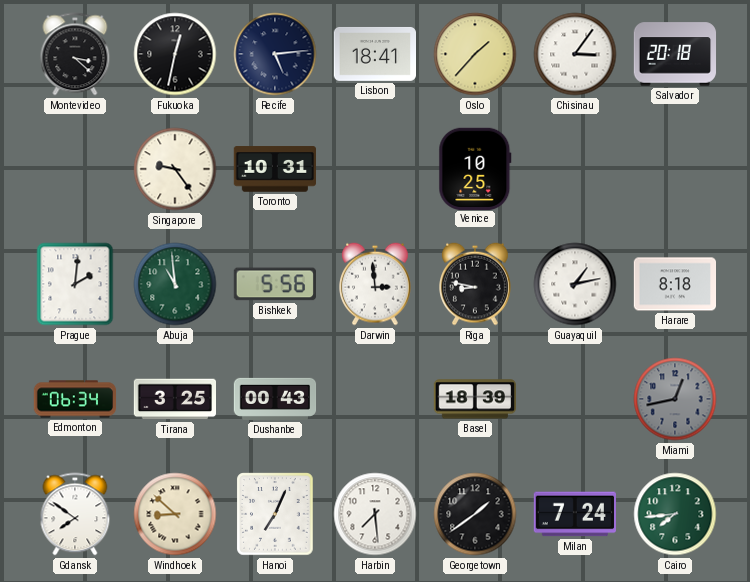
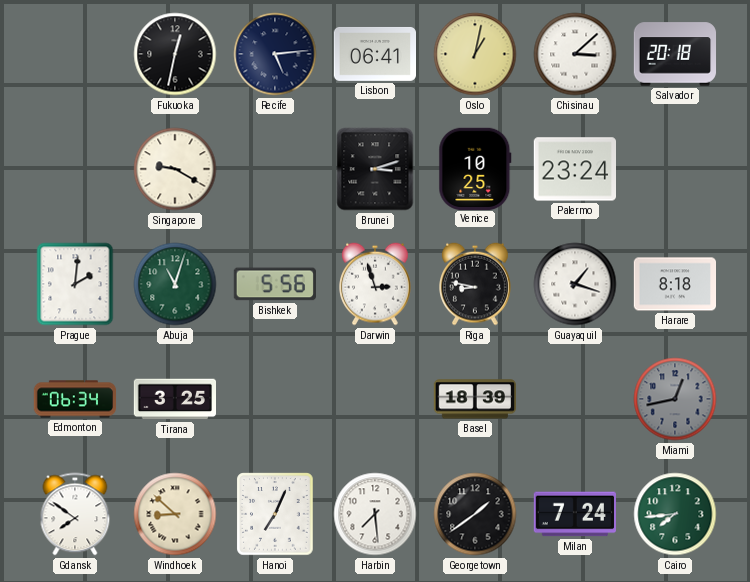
Montevideo: 3:22 -> none (75, 54)
Lisbon: 18:41 -> 06:41 (374, 54)
Oslo: 1:37 -> 1:02 (475, 54)
Chisinau: 3:06 -> 3:08 (575, 54)
Singapore: 9:24 -> 9:20 (175, 169)
Toronto: 10:31 -> none (274, 169)
Brunei: none -> 3:12 (375, 169)
Palermo: none -> 23:24 (574, 169)
Abuja: 10:59 -> 11:03 (175, 284)
Darwin: 2:59 -> 2:57 (376, 284)
Guayaquil: 1:13 -> 1:18 (575, 284)
Dushanbe: 00:43 -> none (275, 399)
